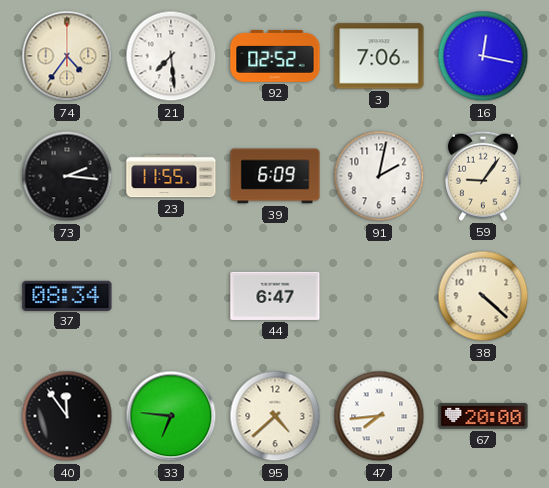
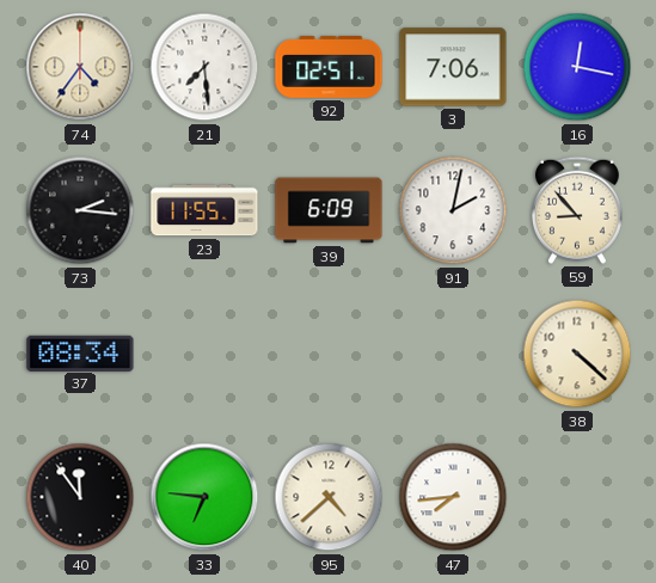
92: 02:52 -> 02:51 (329, 67)
59: 9:06 -> 8:53 (578, 210)
44: 6:47 -> none (275, 296)
67: 20:00 -> none (483, 416)
